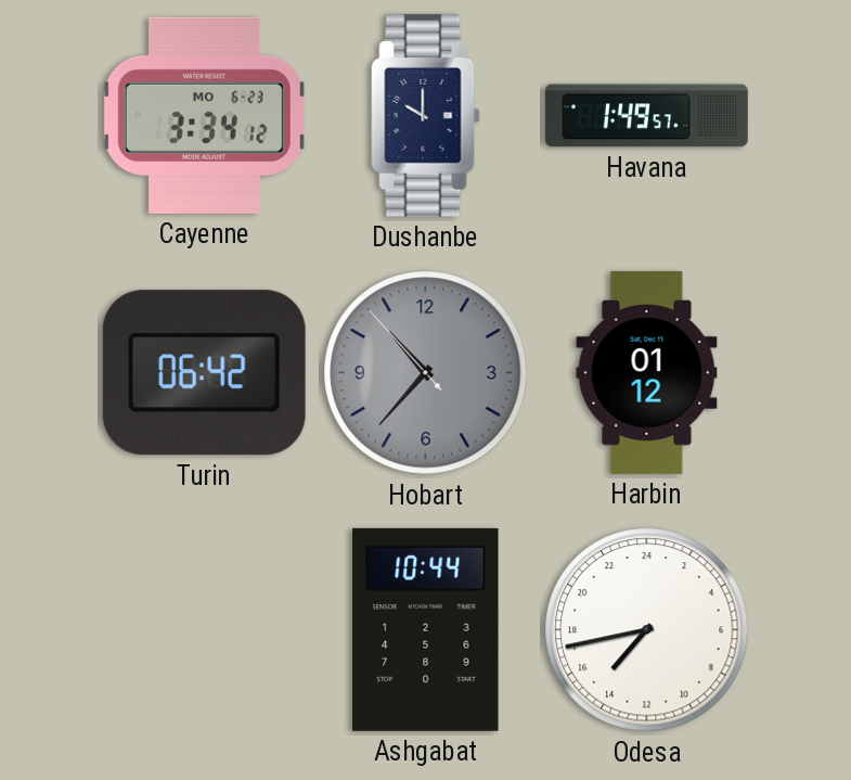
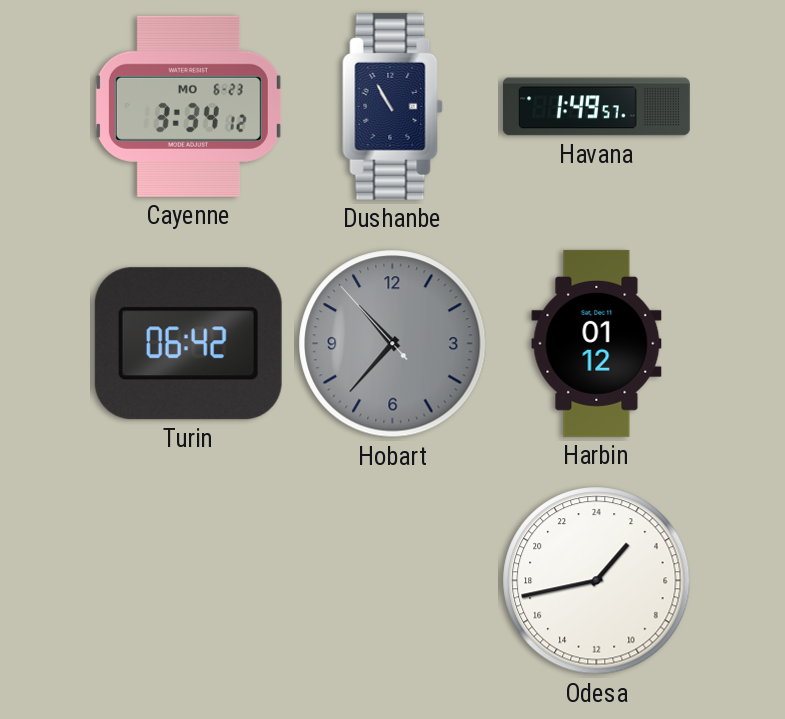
Dushanbe: 10:00 -> 10:55 (393, 106)
Ashgabat: 10:44 -> none (426, 629)
Odesa: 14:43 -> 2:43 (597, 581)
